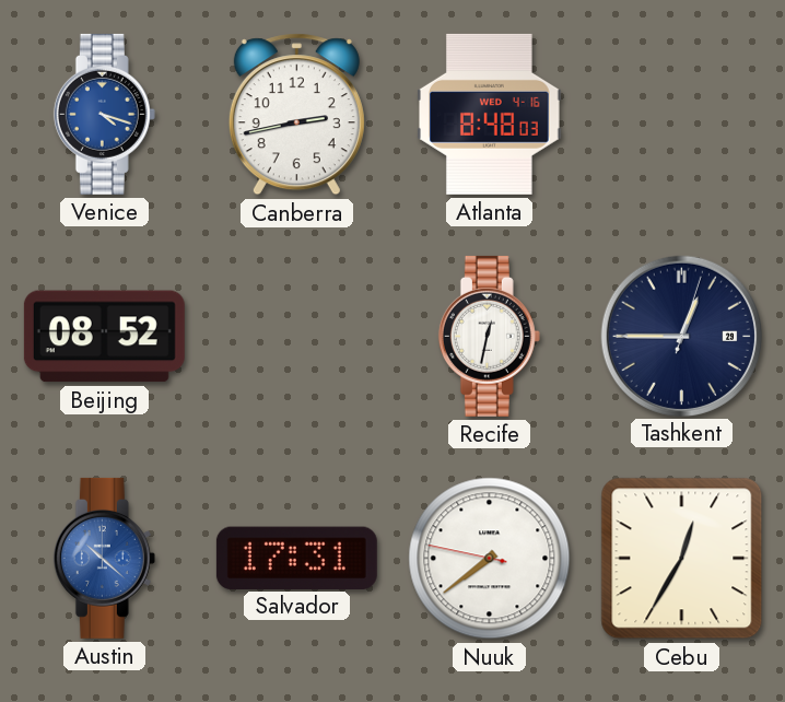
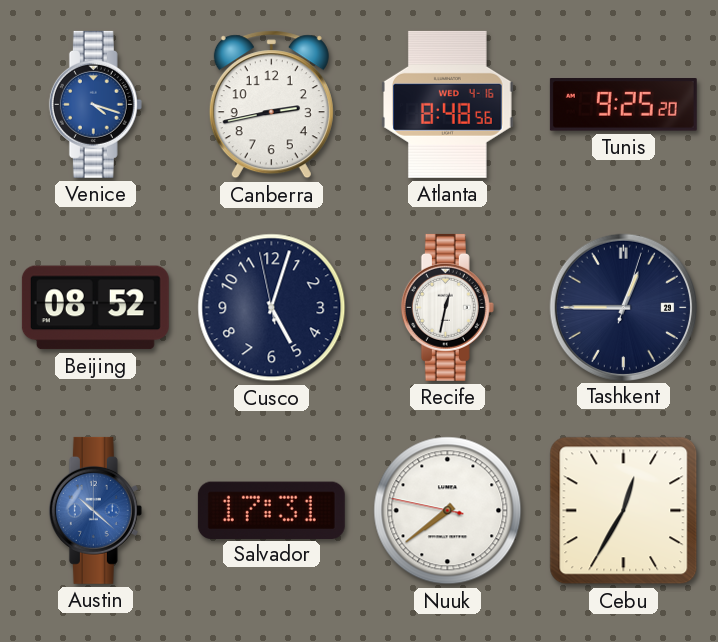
Atlanta: 8:48:03 -> 8:48:56 (448, 104)
Tunis: none -> 9:25 (623, 105)
Cusco: none -> 5:02 (272, 308)
